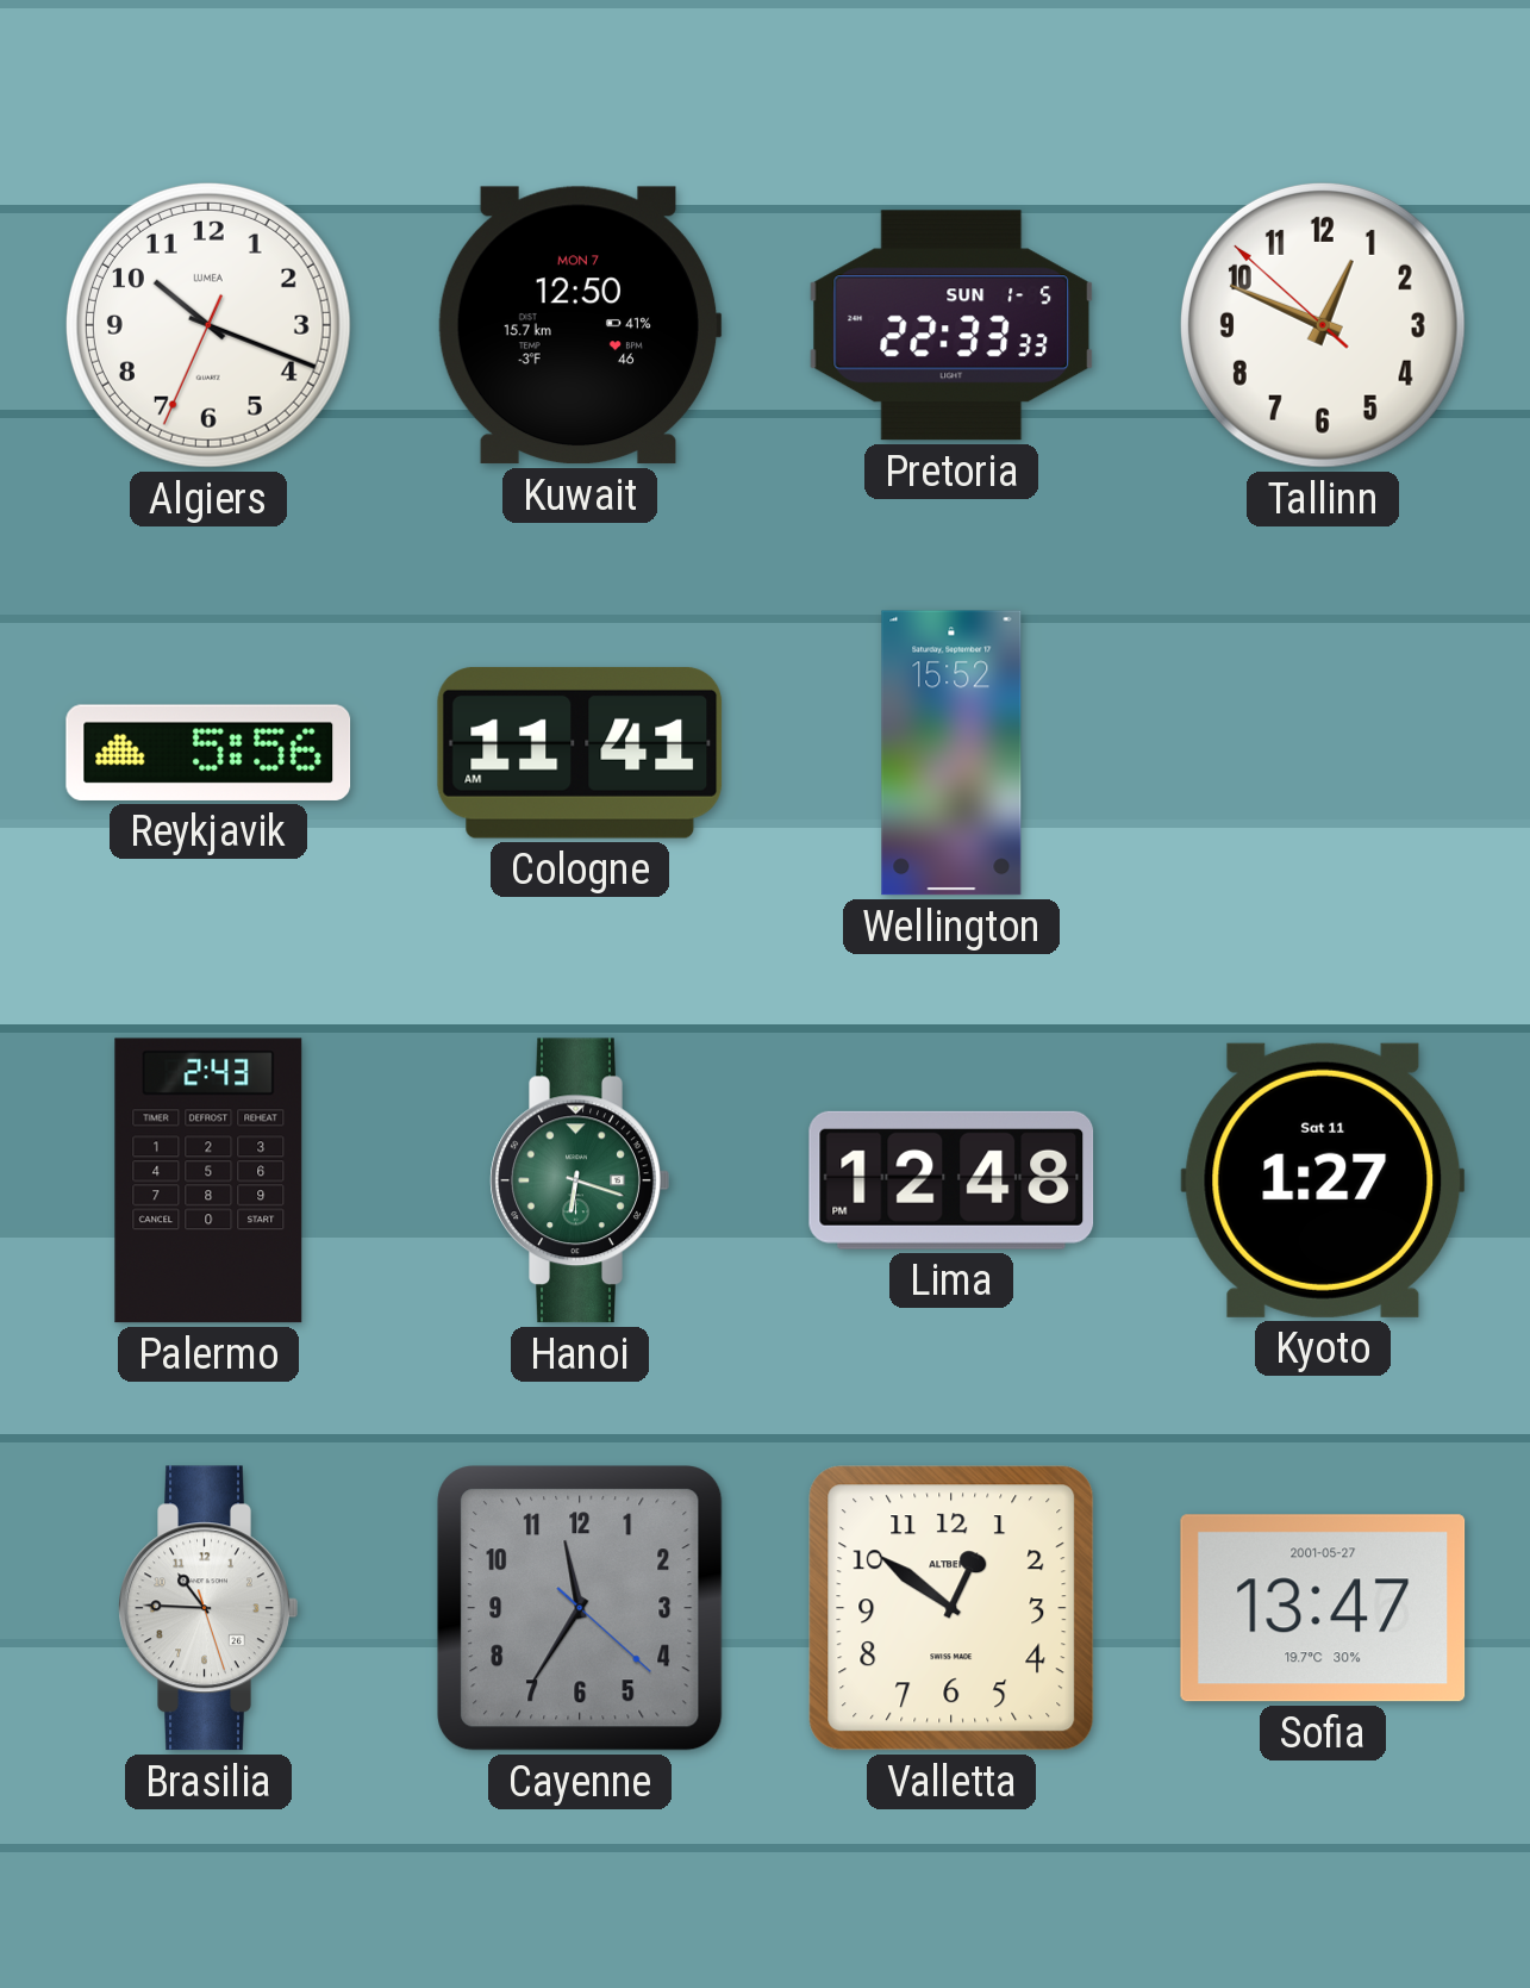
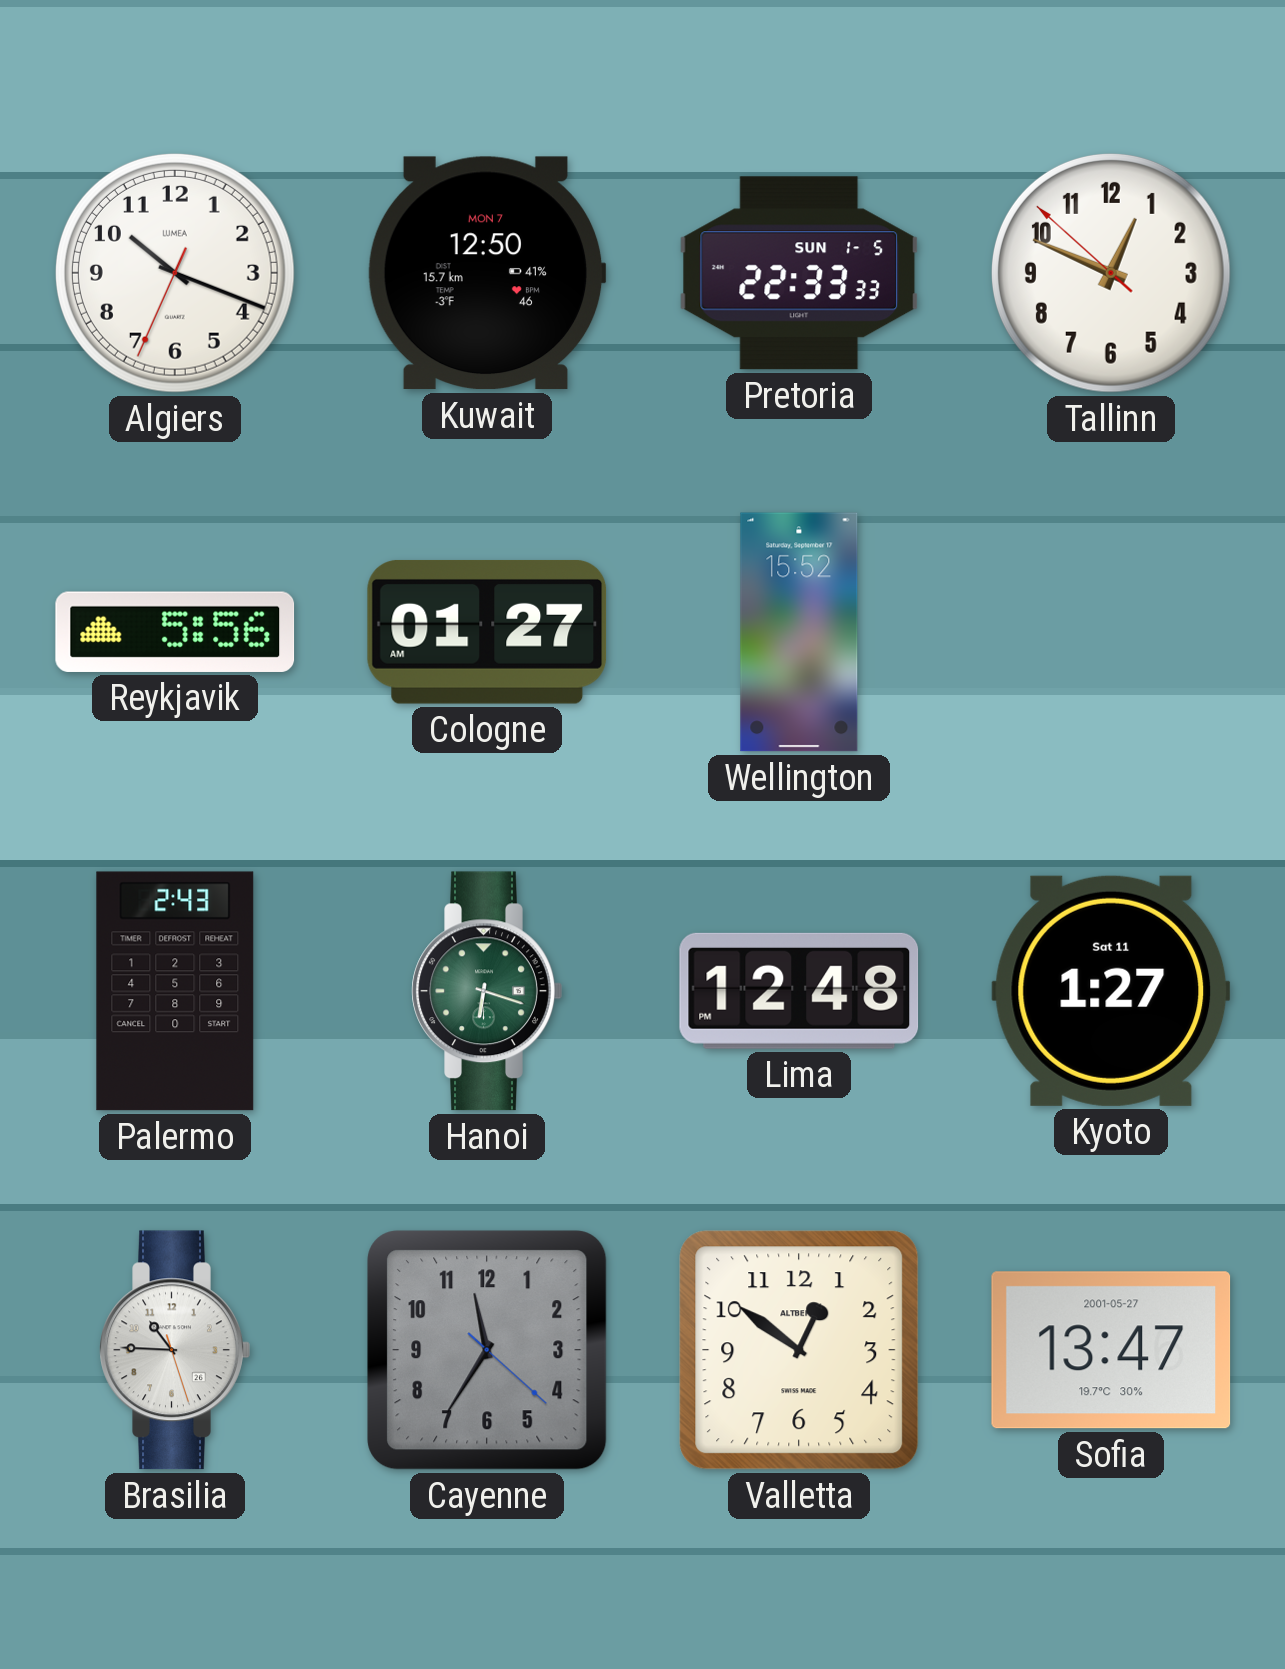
Cologne: 11:41 -> 01:27 (487, 632)
